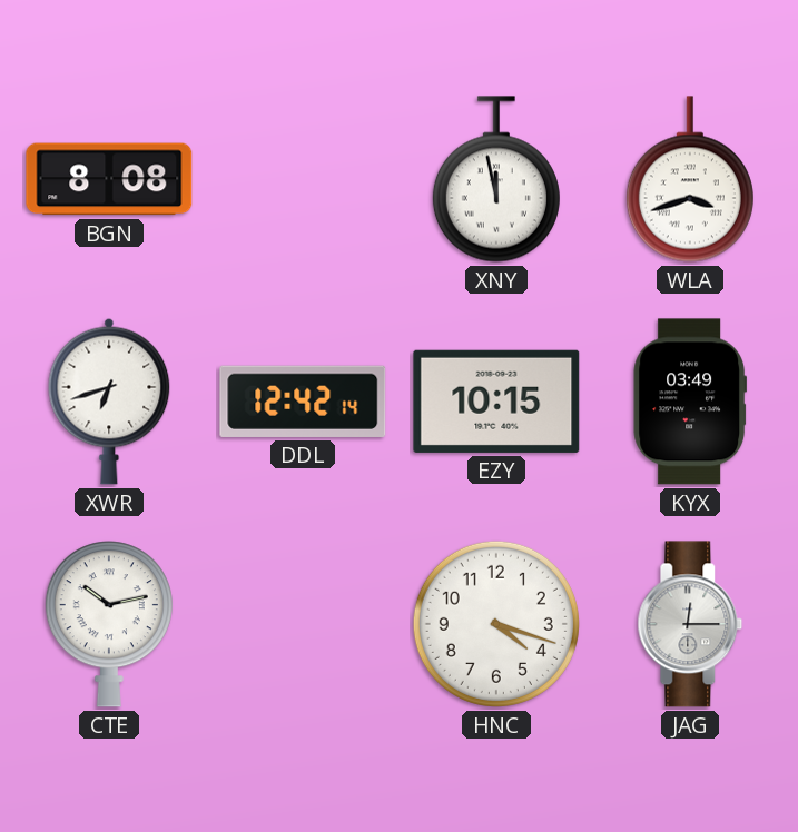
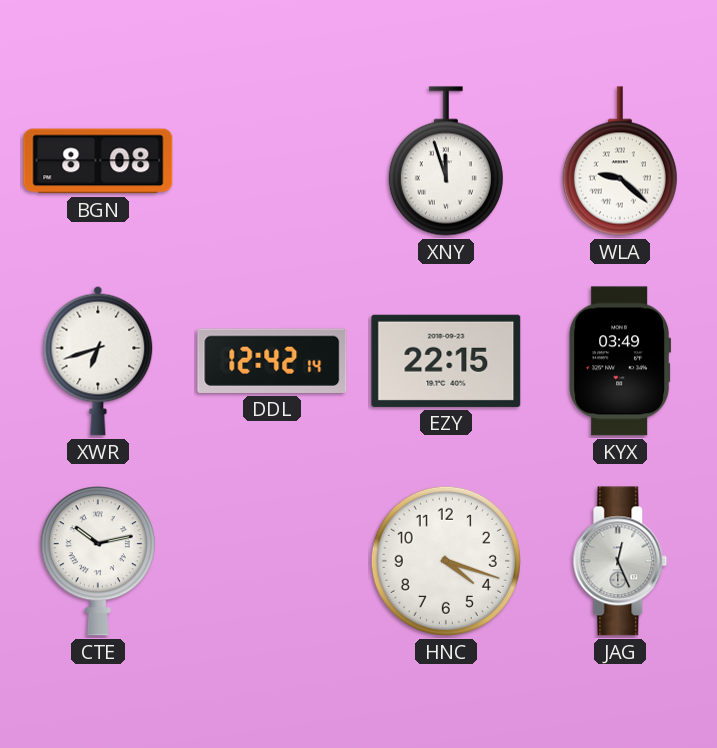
XNY: 11:58 -> 11:57 (446, 161)
WLA: 3:42 -> 9:22 (620, 161)
EZY: 10:15 -> 22:15 (446, 361)
JAG: 12:15 -> 12:26 (620, 561)
